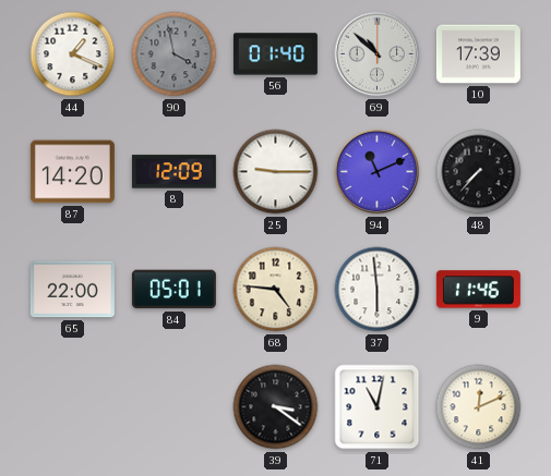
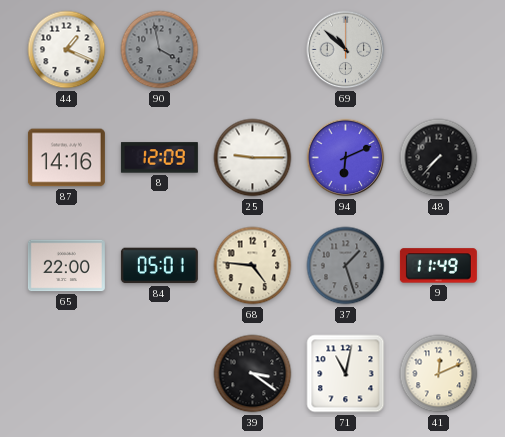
56: 01:40 -> none (275, 54)
10: 17:39 -> none (478, 54)
87: 14:20 -> 14:16 (66, 158)
94: 11:11 -> 6:11 (346, 158)
37: 5:59 -> 1:27 (346, 266)
37 dial: white -> grey (346, 266)
9: 11:46 -> 11:49 (438, 266)
